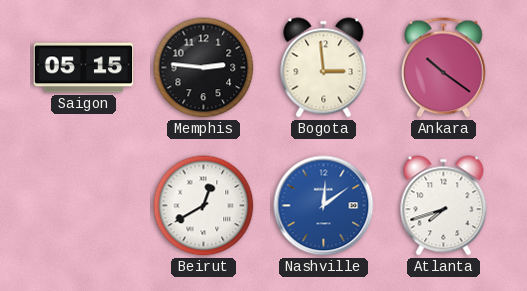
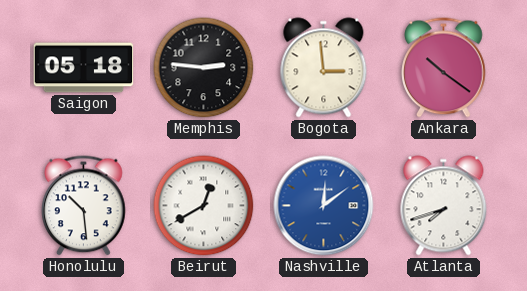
Saigon: 05:15 -> 05:18 (84, 68)
Honolulu: none -> 10:29 (84, 206)
